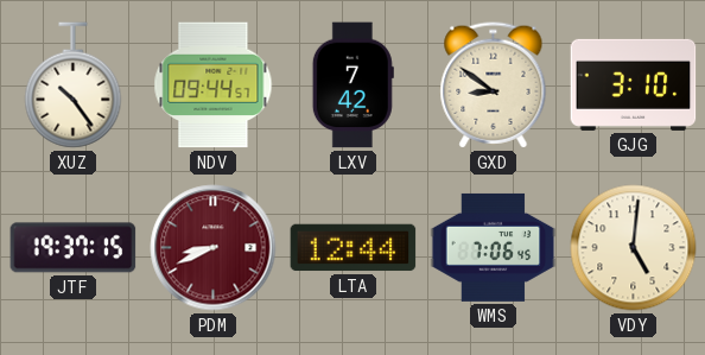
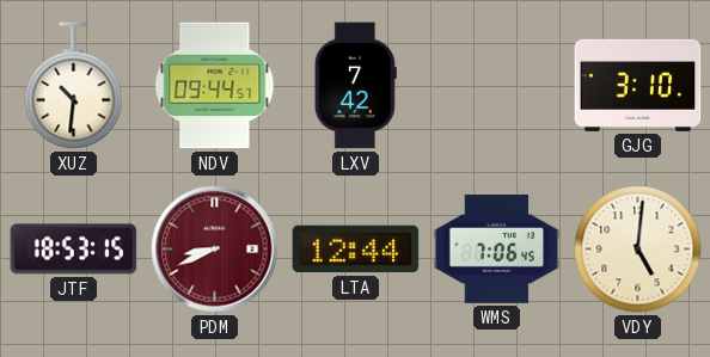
XUZ: 10:24 -> 10:31 (74, 86)
GXD: 8:51 -> none (494, 85)
JTF: 19:37 -> 18:53 (74, 250)
